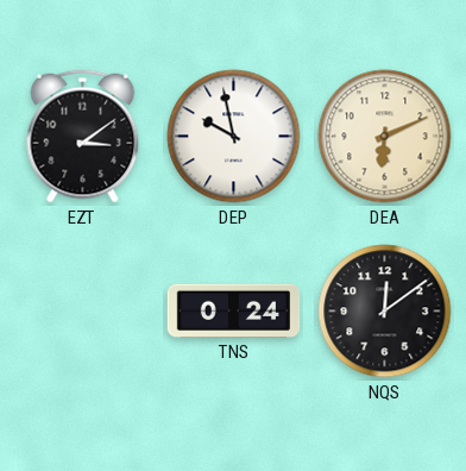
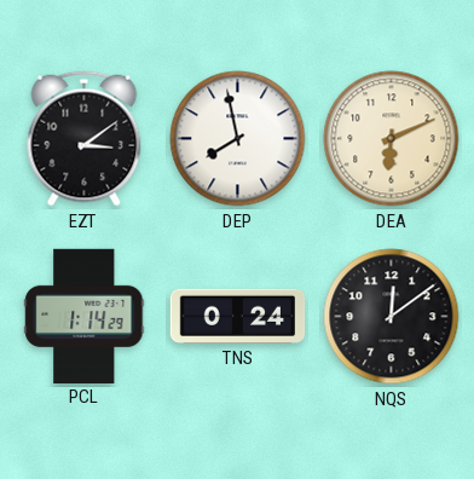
DEP: 9:58 -> 7:58 (238, 139)
PCL: none -> 1:14 (85, 316)
